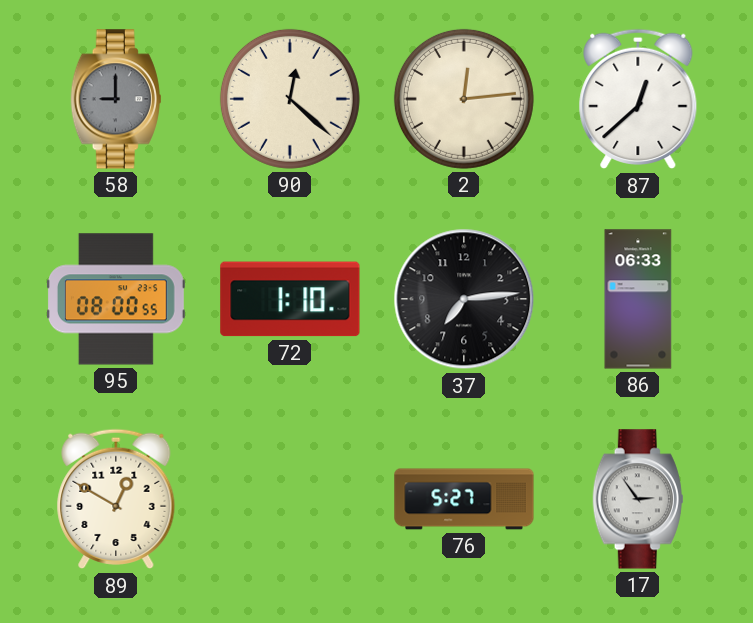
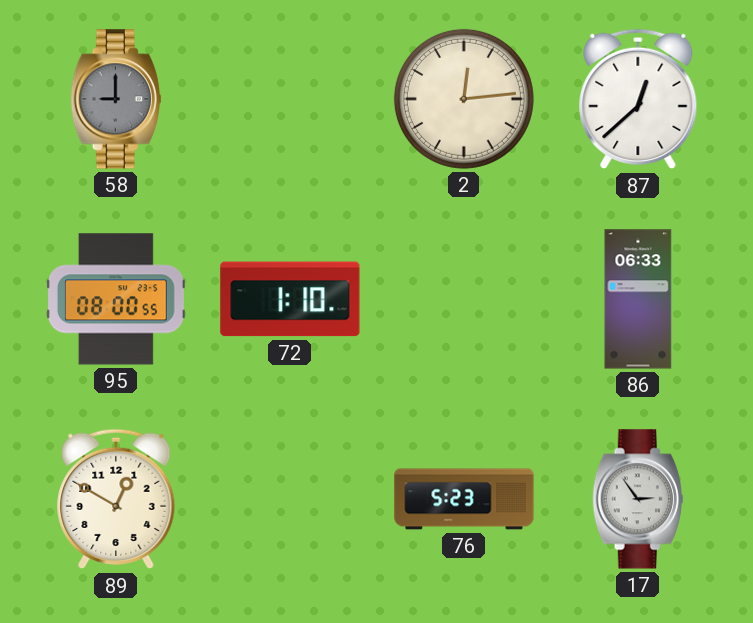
90: 12:22 -> none (290, 99)
37: 7:14 -> none (464, 299)
76: 5:27 -> 5:23 (464, 499)
